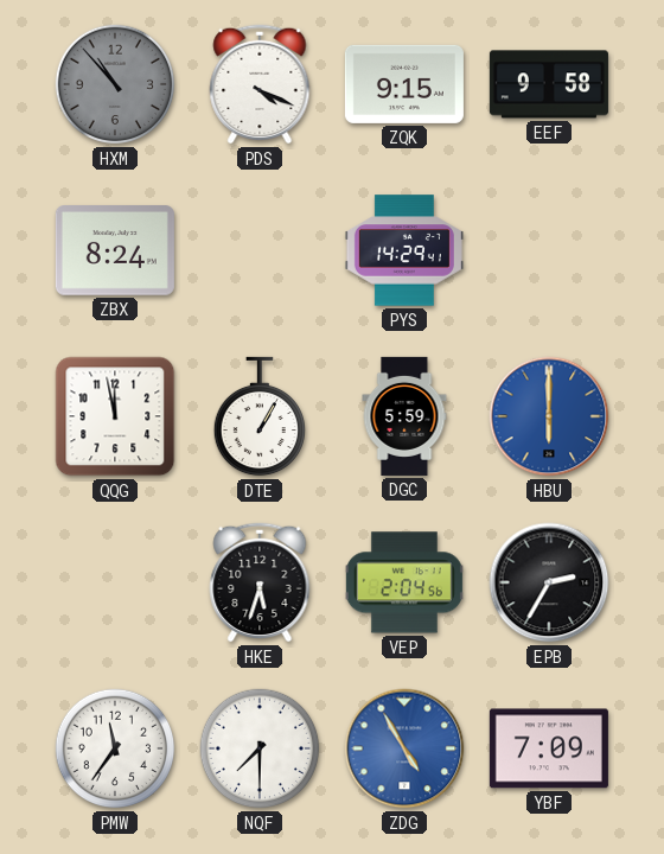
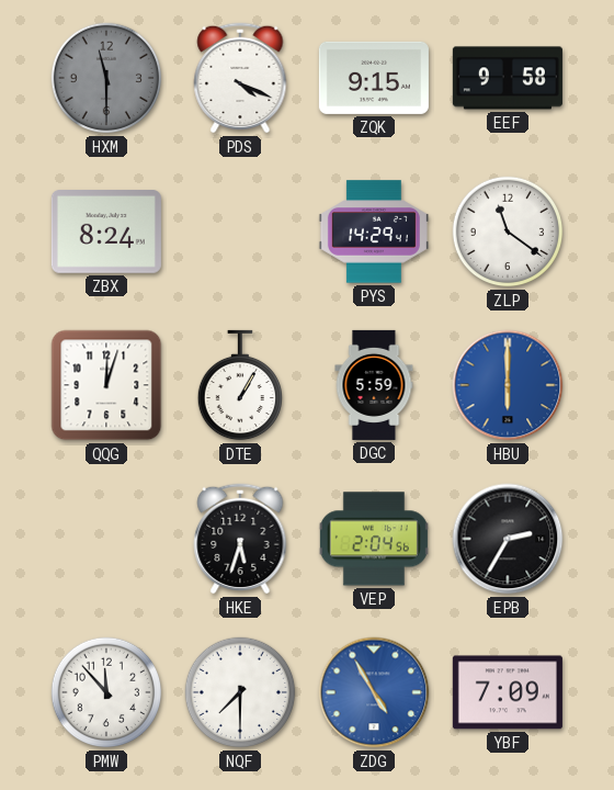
HXM: 10:53 -> 11:30 (106, 78)
ZLP: none -> 11:21 (508, 232)
QQG: 11:58 -> 12:03 (106, 385)
PMW: 11:36 -> 11:53 (106, 692)
